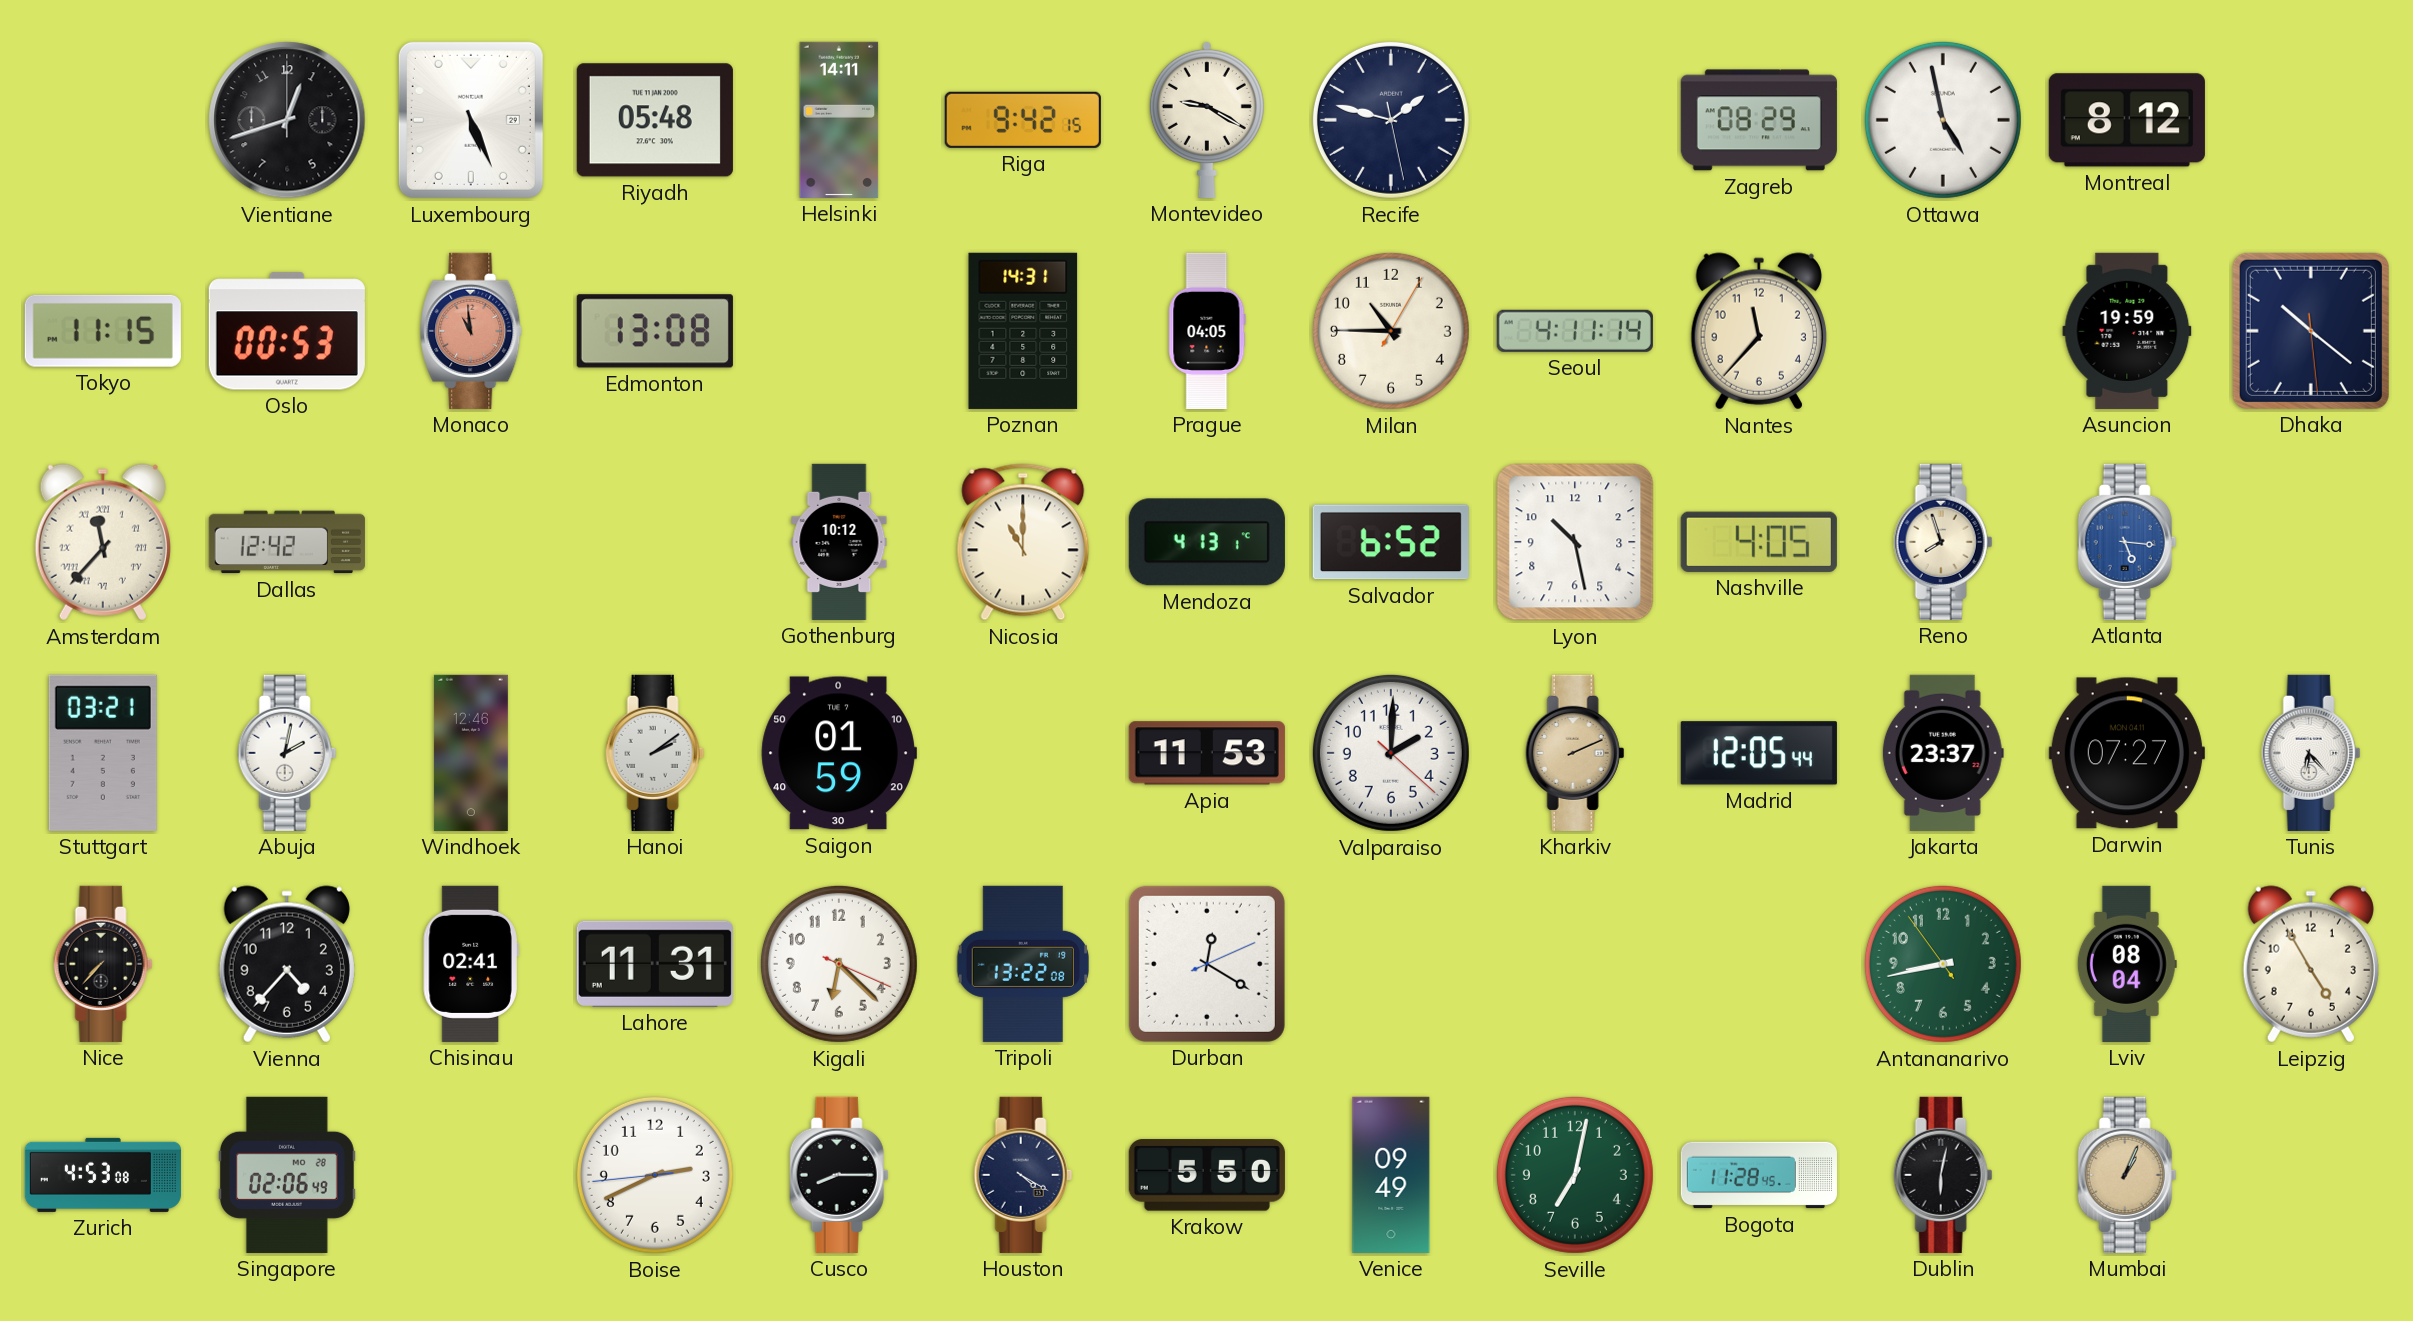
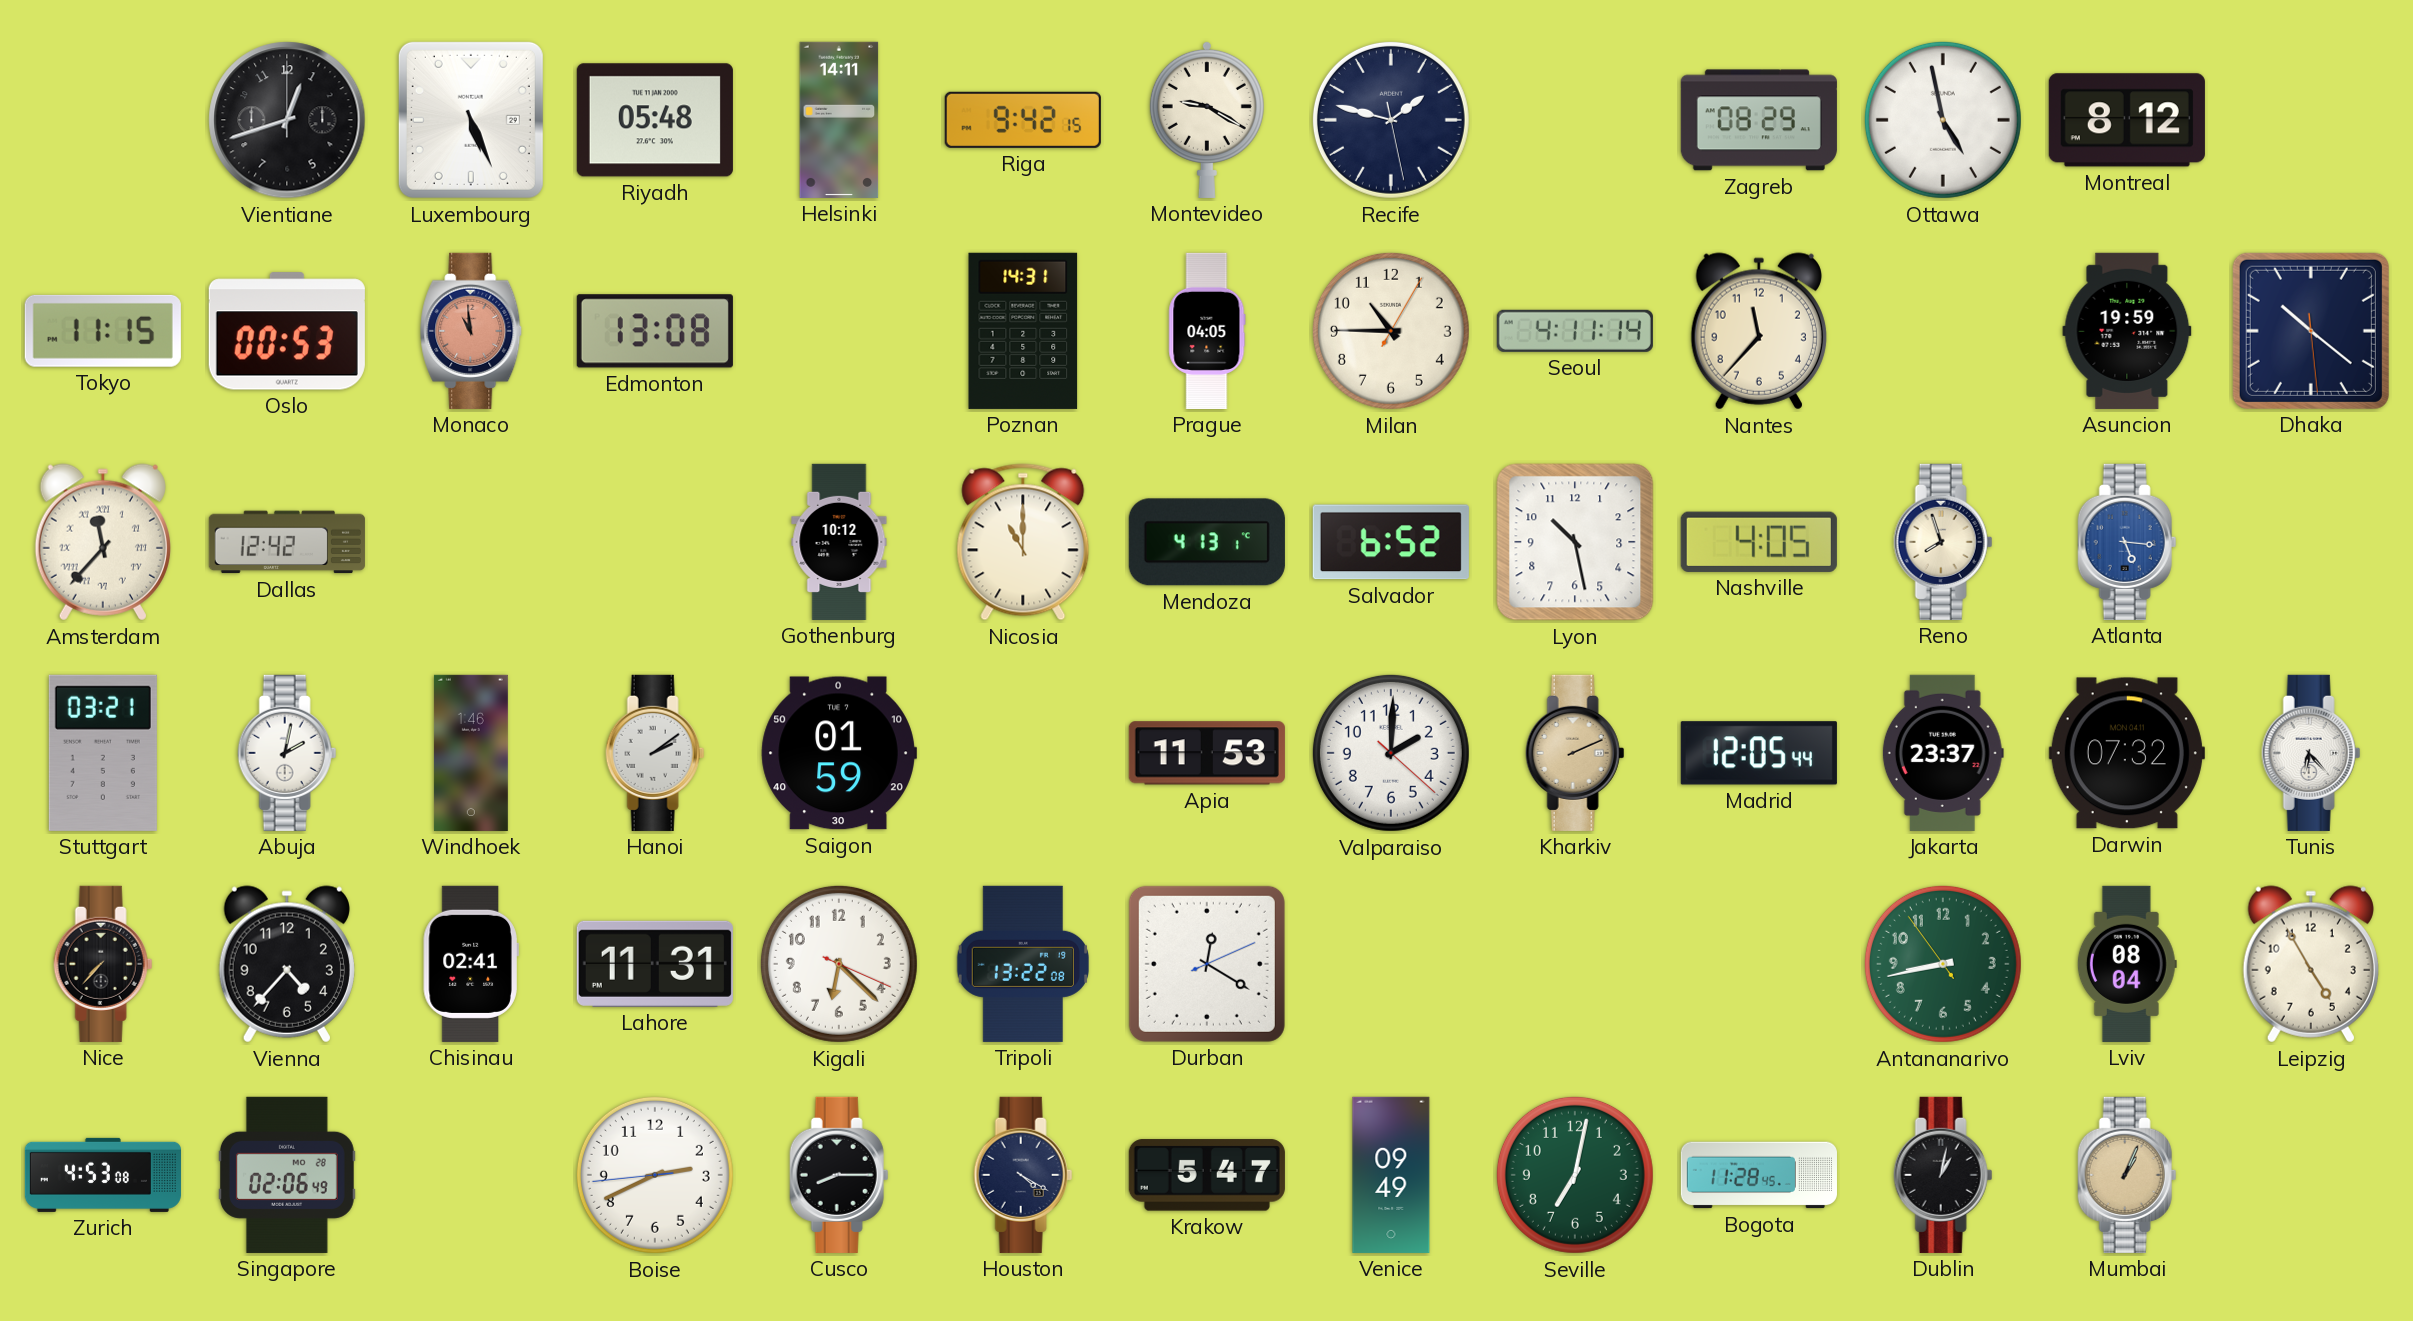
Windhoek: 12:46 -> 1:46 (471, 753)
Darwin: 07:27 -> 07:32 (2127, 753)
Krakow: 5:50 -> 5:47 (1207, 1175)
Dublin: 6:02 -> 1:02 (1943, 1175)
